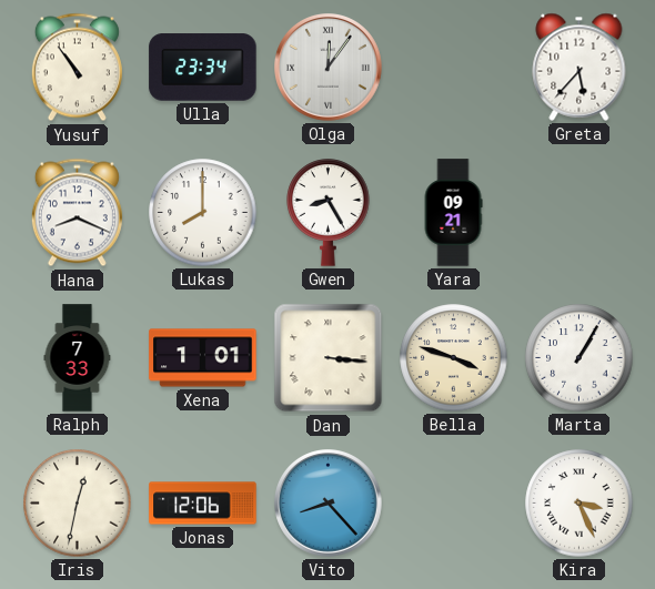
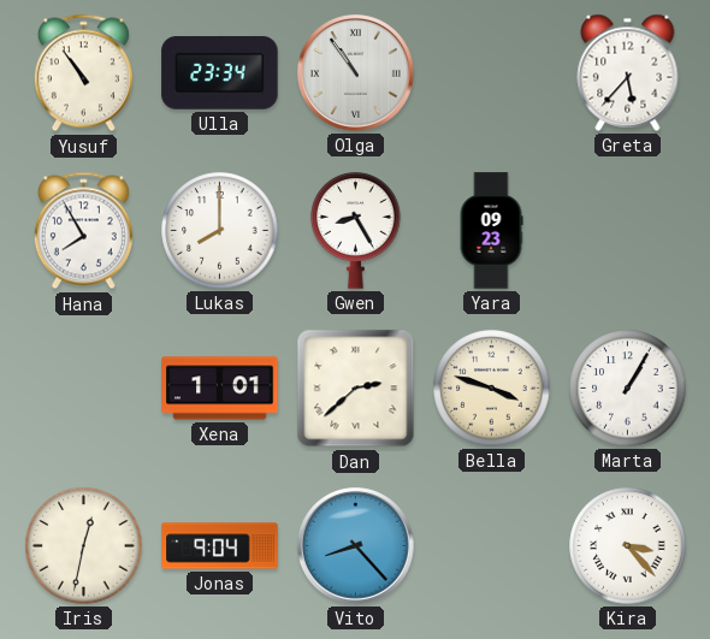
Olga: 12:06 -> 10:54 (356, 73)
Hana: 8:19 -> 7:55 (83, 231)
Yara: 09:21 -> 09:23 (491, 231)
Ralph: 7:33 -> none (78, 358)
Dan: 3:16 -> 2:38 (356, 389)
Jonas: 12:06 -> 9:04 (220, 546)
Kira: 3:26 -> 3:23 (628, 546)
